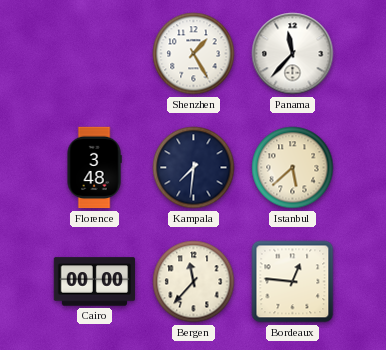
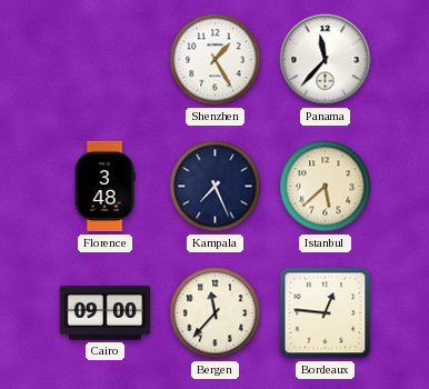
Kampala: 7:31 -> 7:26 (216, 187)
Cairo: 00:00 -> 09:00 (106, 313)
